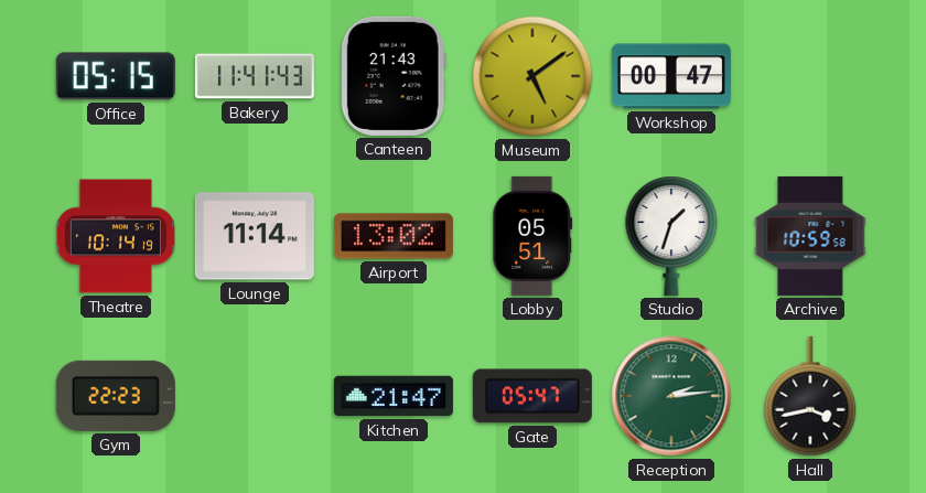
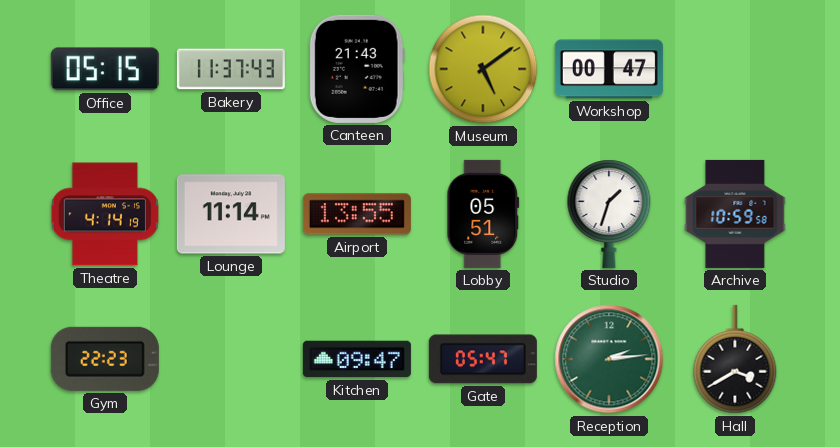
Bakery: 11:41 -> 11:37 (231, 69)
Theatre: 10:14 -> 4:14 (105, 214)
Airport: 13:02 -> 13:55 (357, 214)
Kitchen: 21:47 -> 09:47 (357, 359)
Hall: 3:43 -> 3:40 (735, 359)
